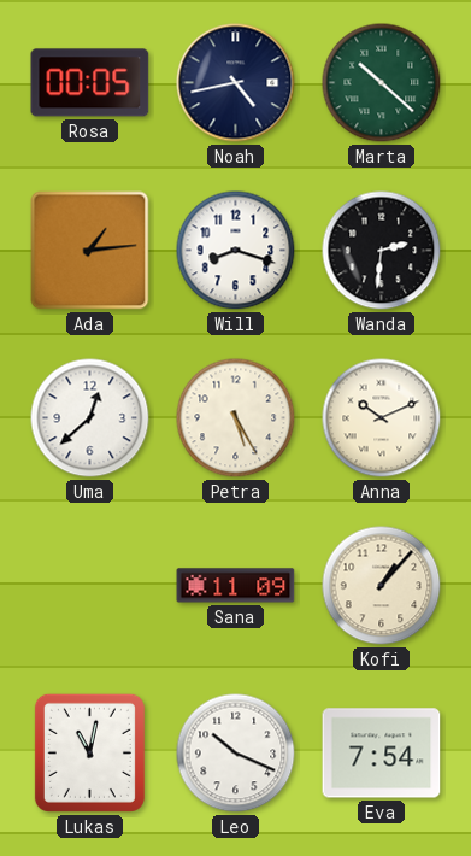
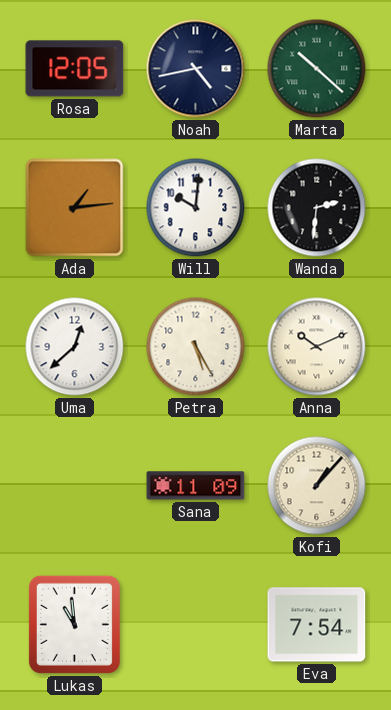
Rosa: 00:05 -> 12:05 (75, 69)
Will: 8:18 -> 10:01 (196, 208)
Lukas: 11:02 -> 10:59 (74, 624)
Leo: 10:19 -> none (236, 754)
